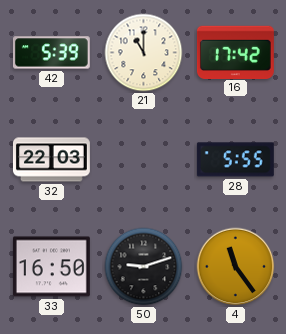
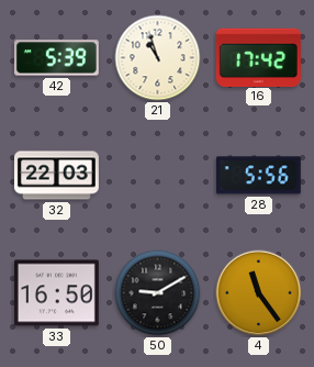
21: 11:00 -> 10:57 (158, 58)
28: 5:55 -> 5:56 (258, 176)
50: 9:12 -> 9:10 (158, 293)
